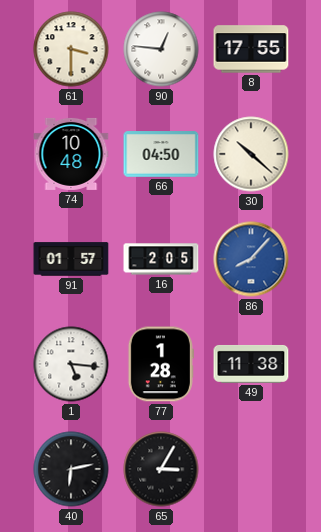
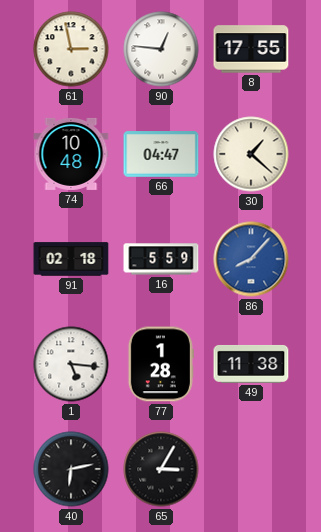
61: 3:30 -> 2:58 (71, 49)
66: 04:50 -> 04:47 (161, 154)
30: 10:22 -> 1:22 (251, 154)
91: 01:57 -> 02:18 (71, 259)
16: 2:05 -> 5:59 (161, 259)
